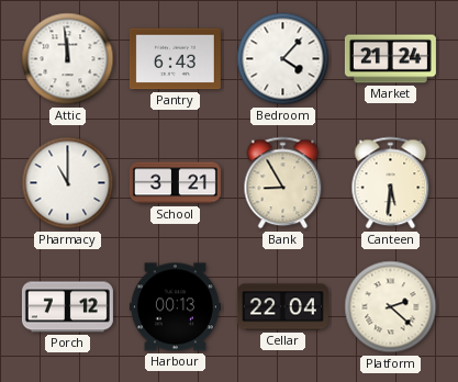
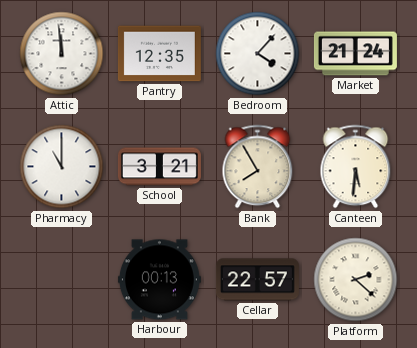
Pantry: 6:43 -> 12:35 (159, 54)
Bank: 8:55 -> 7:55 (258, 167)
Porch: 7:12 -> none (67, 307)
Cellar: 22:04 -> 22:57 (257, 280)
